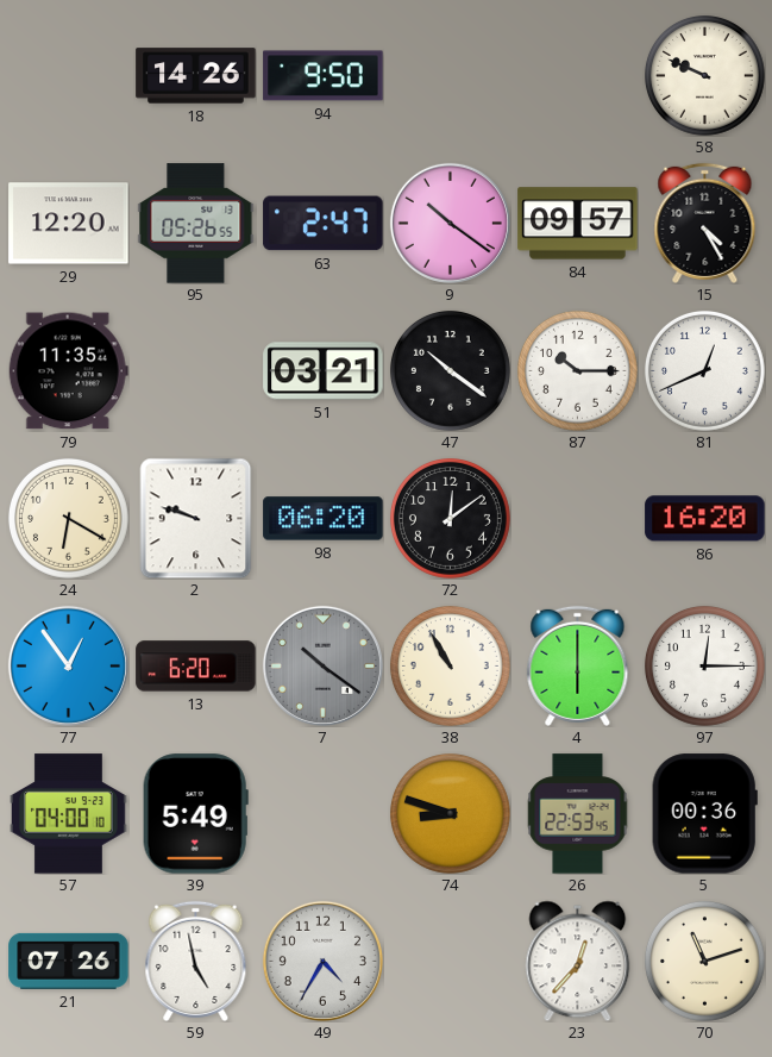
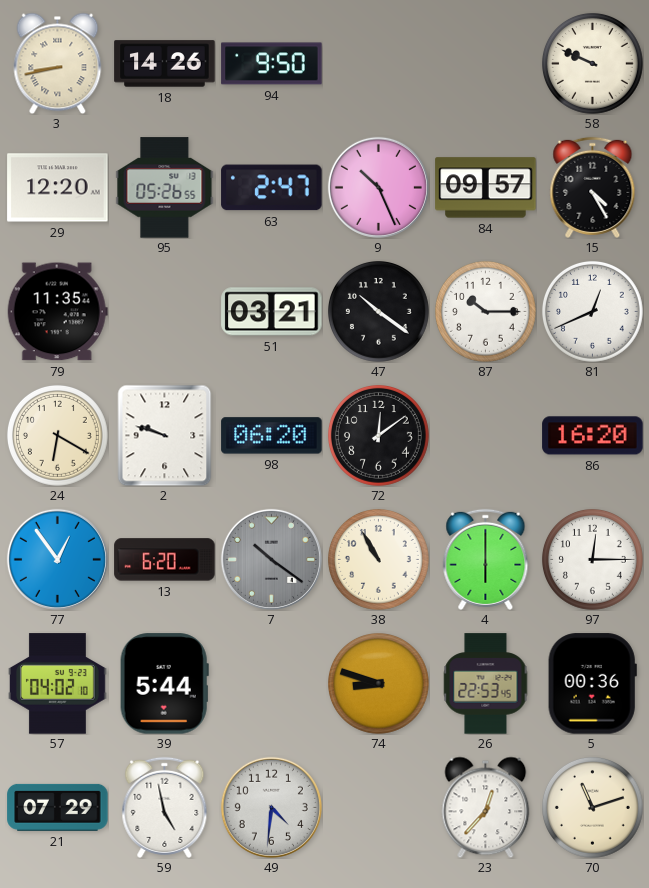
3: none -> 8:43 (58, 63)
9: 10:21 -> 10:26 (378, 187)
57: 04:00 -> 04:02 (58, 684)
39: 5:49 -> 5:44 (164, 684)
21: 07:26 -> 07:29 (58, 807)
49: 4:35 -> 4:31 (271, 807)
